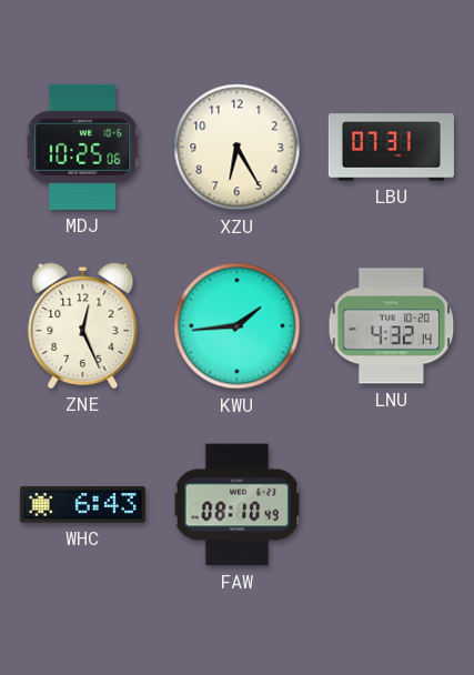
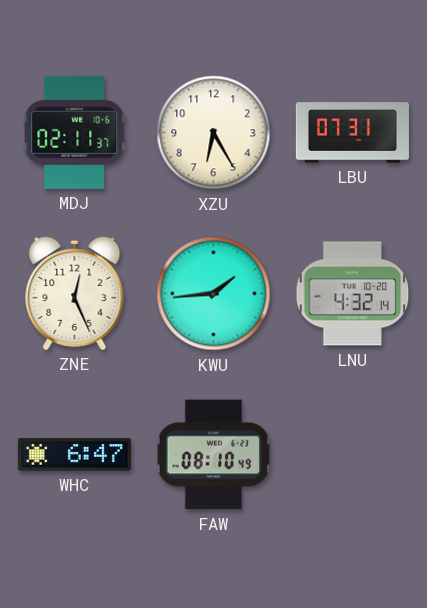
MDJ: 10:25 -> 02:11 (75, 132)
WHC: 6:43 -> 6:47 (74, 455)
